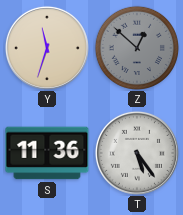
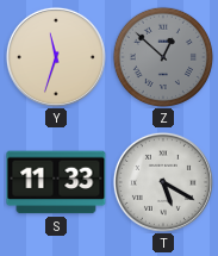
S: 11:36 -> 11:33 (56, 182)
T: 5:24 -> 5:20 (163, 182)
